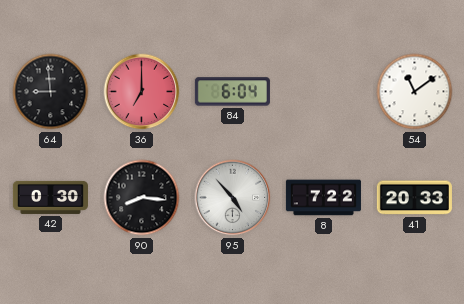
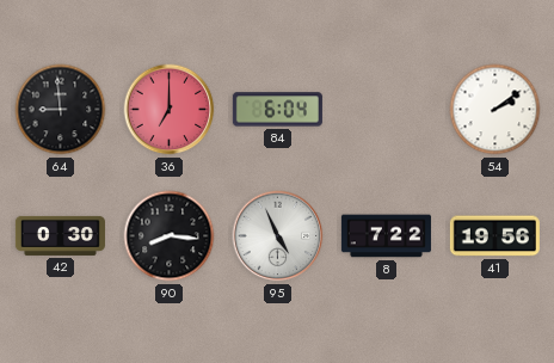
54: 11:09 -> 2:09 (495, 110)
95: 4:53 -> 4:56 (278, 236)
41: 20:33 -> 19:56 (494, 236)
